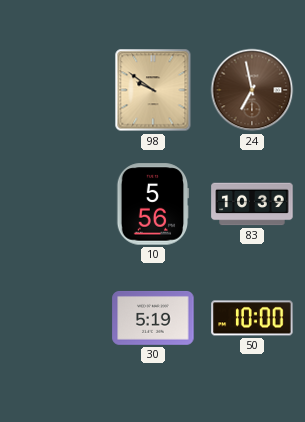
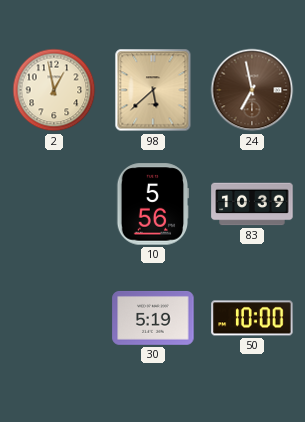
2: none -> 12:58 (54, 90)
98: 9:51 -> 5:38 (153, 90)
